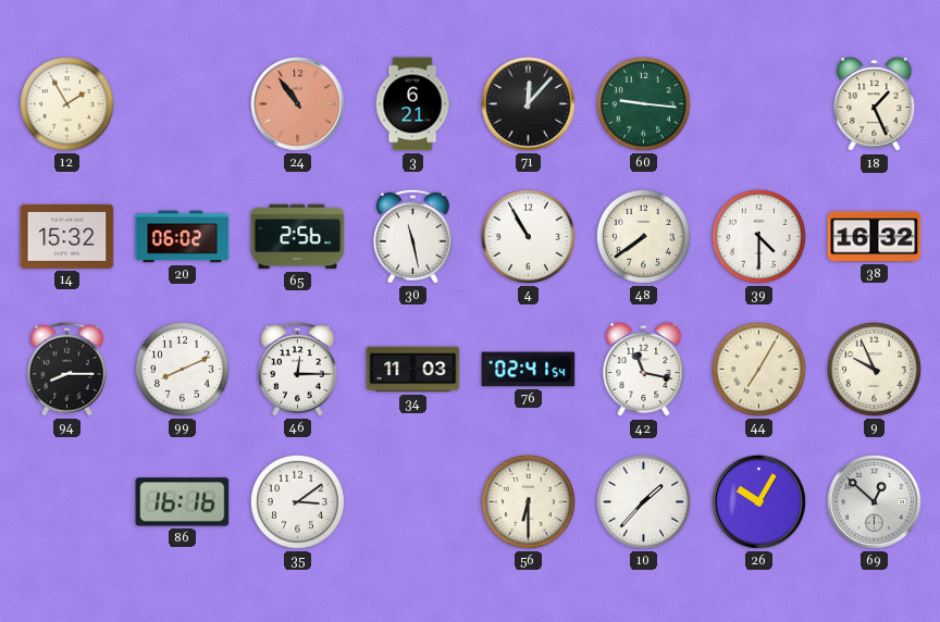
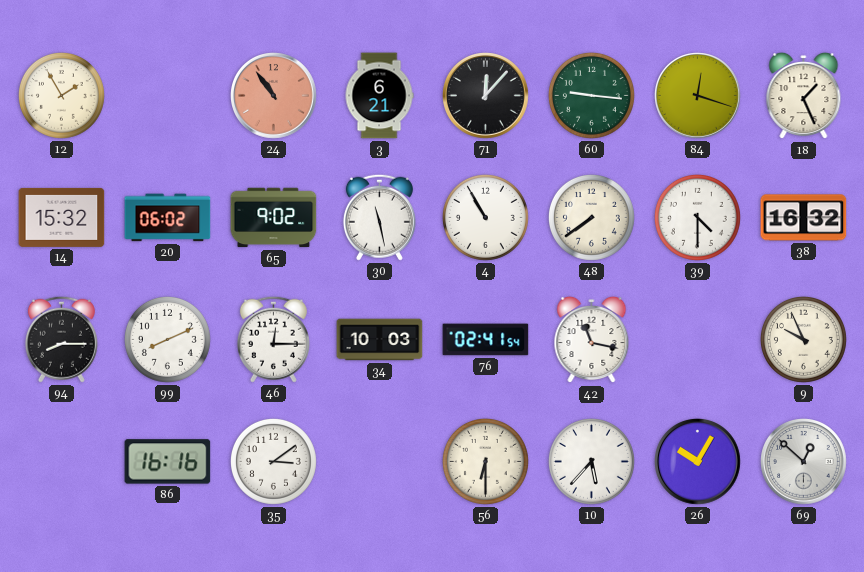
84: none -> 12:18 (698, 96)
65: 2:56 -> 9:02 (274, 218)
34: 11:03 -> 10:03 (380, 340)
44: 7:05 -> none (758, 369)
10: 1:37 -> 5:37 (591, 461)
